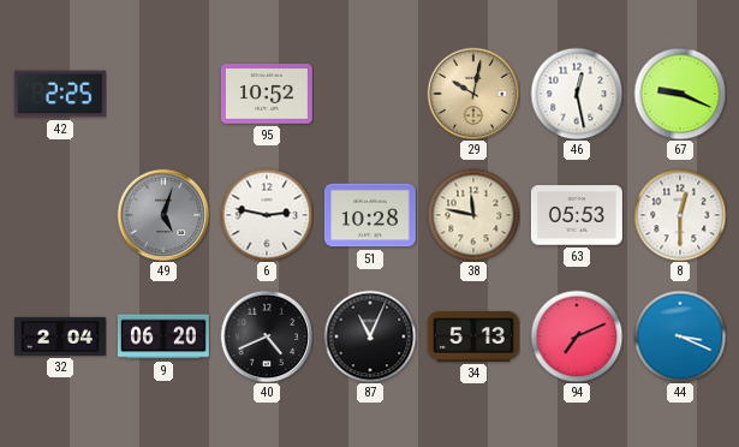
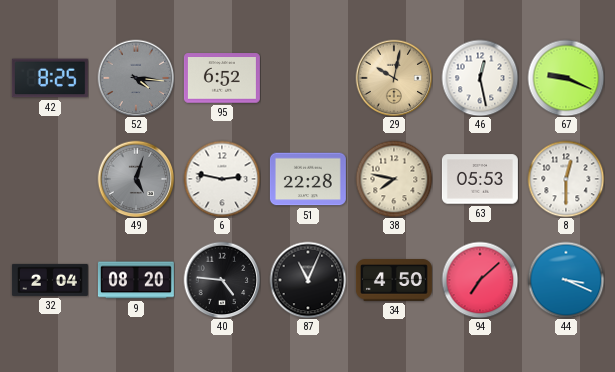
42: 2:25 -> 8:25 (50, 78)
52: none -> 4:16 (136, 78)
95: 10:52 -> 6:52 (222, 78)
51: 10:28 -> 22:28 (308, 179)
38: 11:47 -> 7:47 (394, 179)
9: 06:20 -> 08:20 (136, 280)
40: 4:41 -> 4:46 (222, 280)
34: 5:13 -> 4:50 (394, 280)
94: 7:11 -> 7:08 (480, 280)
